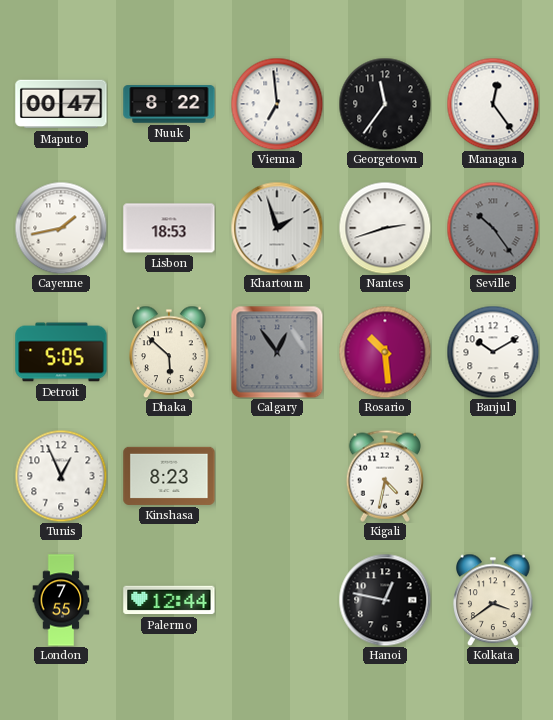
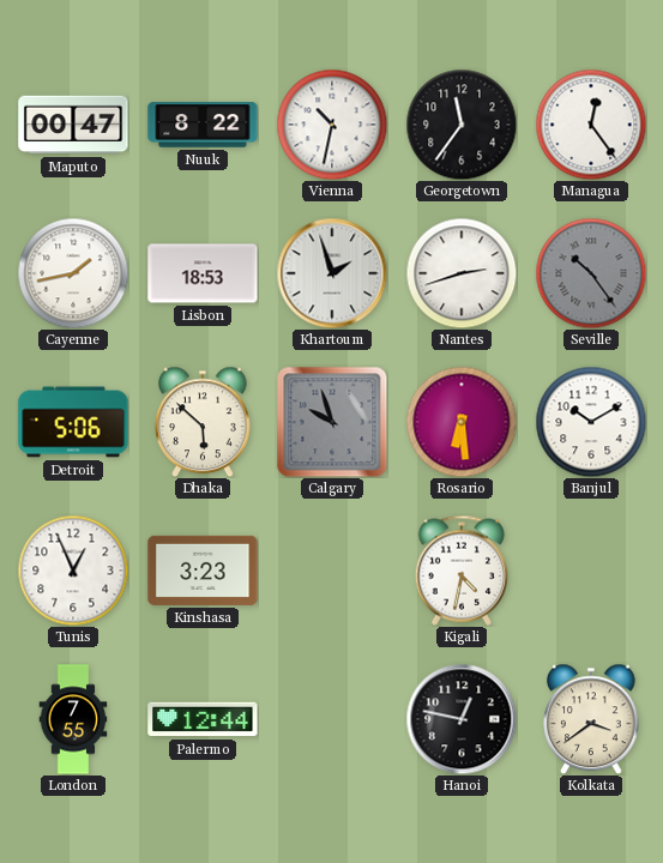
Vienna: 6:59 -> 10:32 (332, 125)
Detroit: 5:05 -> 5:06 (73, 422)
Calgary: 12:54 -> 9:57 (332, 422)
Rosario: 10:29 -> 6:29 (462, 422)
Kinshasa: 8:23 -> 3:23 (203, 571)
